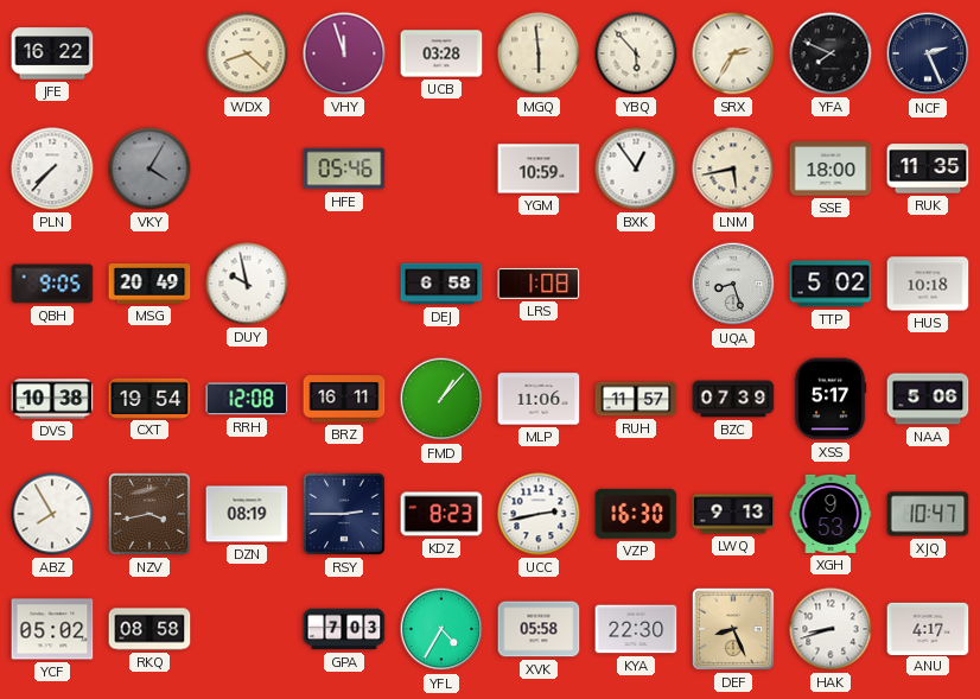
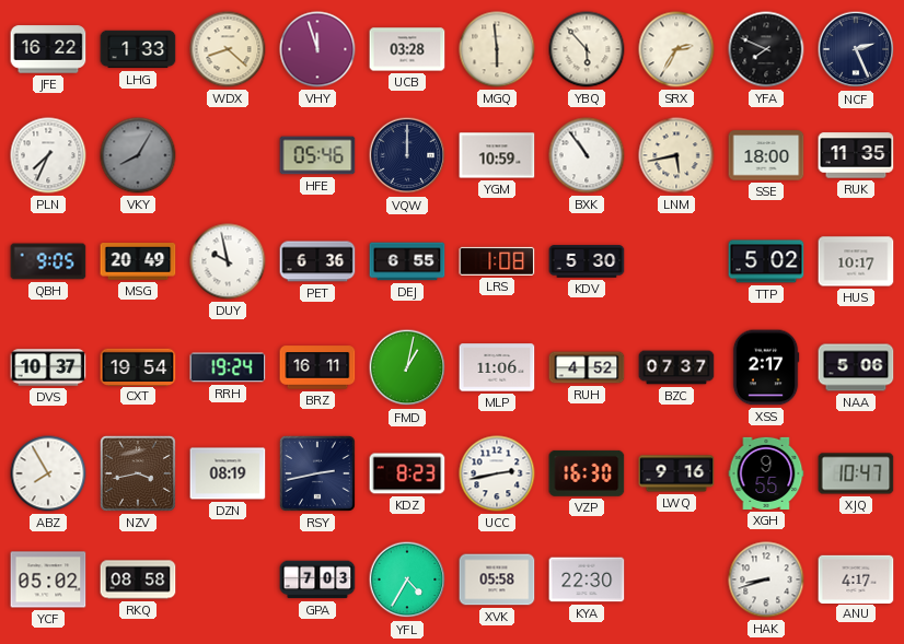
LHG: none -> 1:33 (138, 49)
PLN: 7:37 -> 7:34 (48, 155)
VKY: 4:05 -> 8:05 (138, 155)
VQW: none -> 12:00 (407, 155)
BXK: 12:54 -> 10:54 (587, 155)
PET: none -> 6:36 (317, 261)
DEJ: 6:58 -> 6:55 (407, 261)
KDV: none -> 5:30 (587, 261)
UQA: 8:27 -> none (733, 284)
HUS: 10:18 -> 10:17 (856, 261)
DVS: 10:38 -> 10:37 (48, 367)
RRH: 12:08 -> 19:24 (228, 367)
FMD: 1:07 -> 1:02 (407, 367)
RUH: 11:57 -> 4:52 (587, 367)
BZC: 07:39 -> 07:37 (676, 367)
XSS: 5:17 -> 2:17 (766, 367)
RSY: 2:45 -> 2:43 (317, 473)
LWQ: 9:13 -> 9:16 (676, 473)
XGH: 9:53 -> 9:55 (766, 473)
DEF: 8:26 -> none (733, 629)
